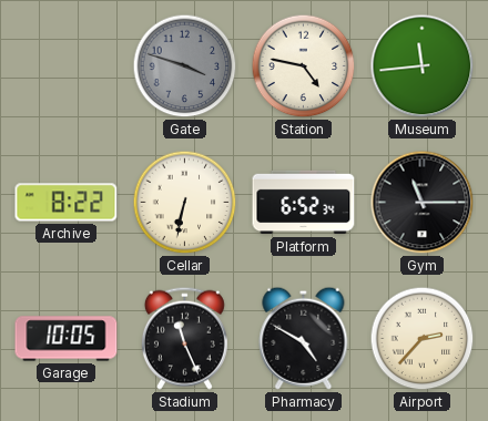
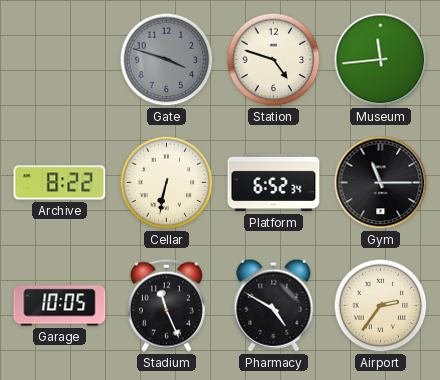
Station: 4:47 -> 4:48 (274, 60)
Airport: 2:37 -> 2:36 (381, 306)
